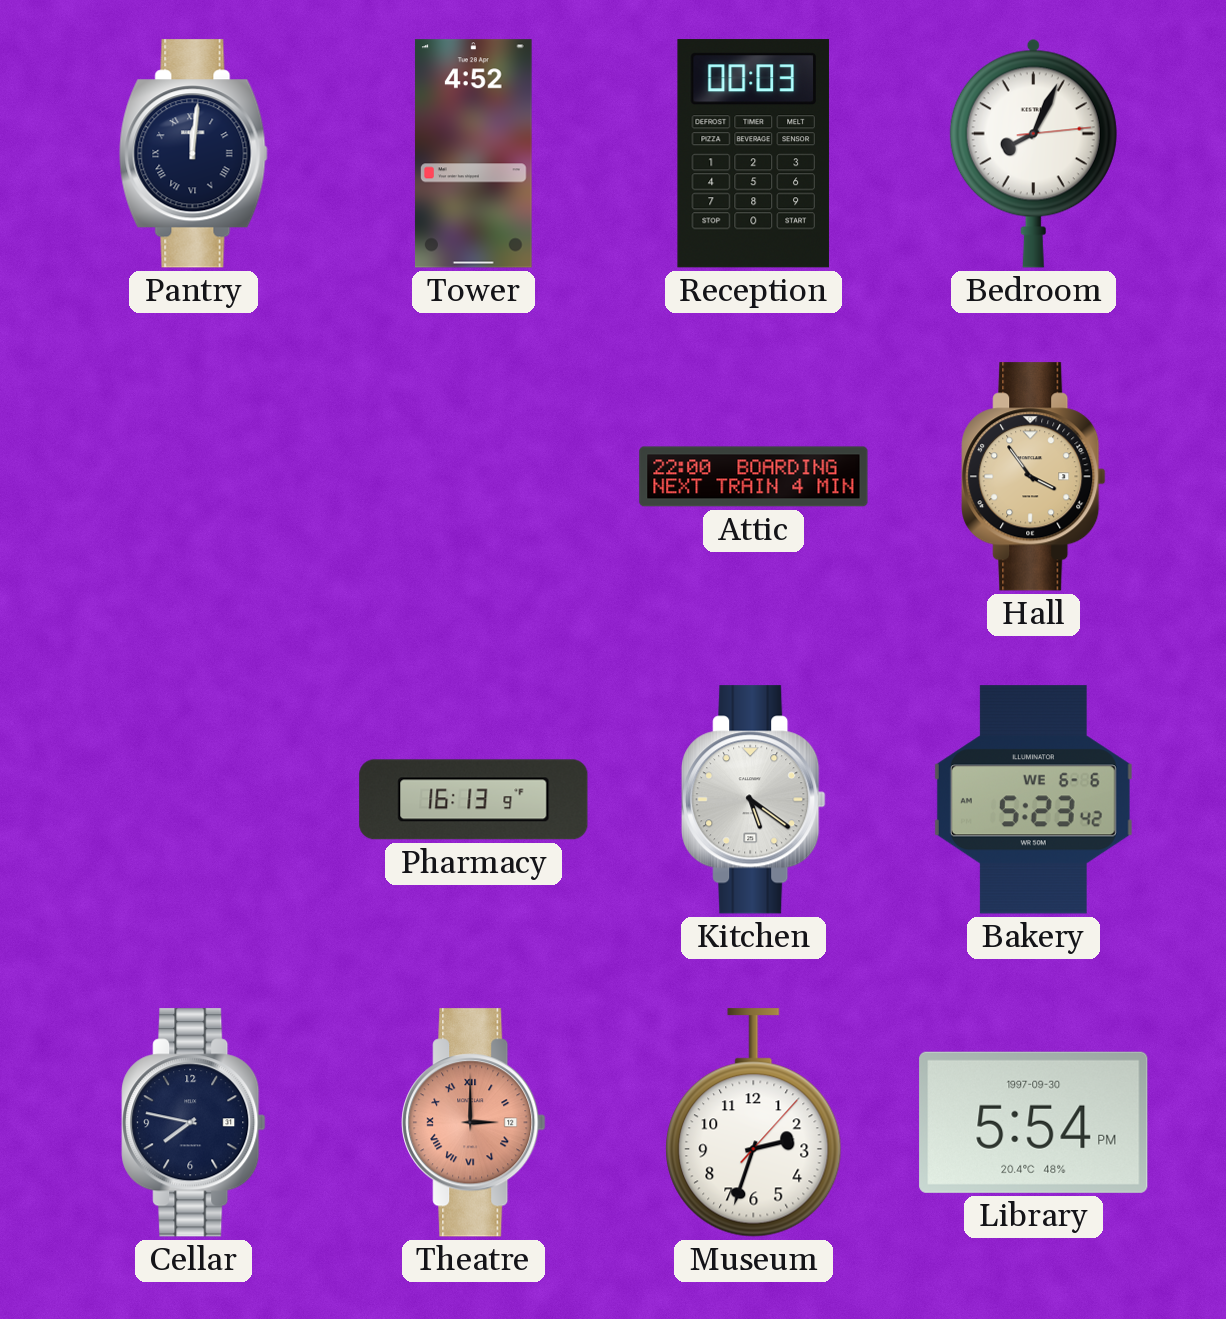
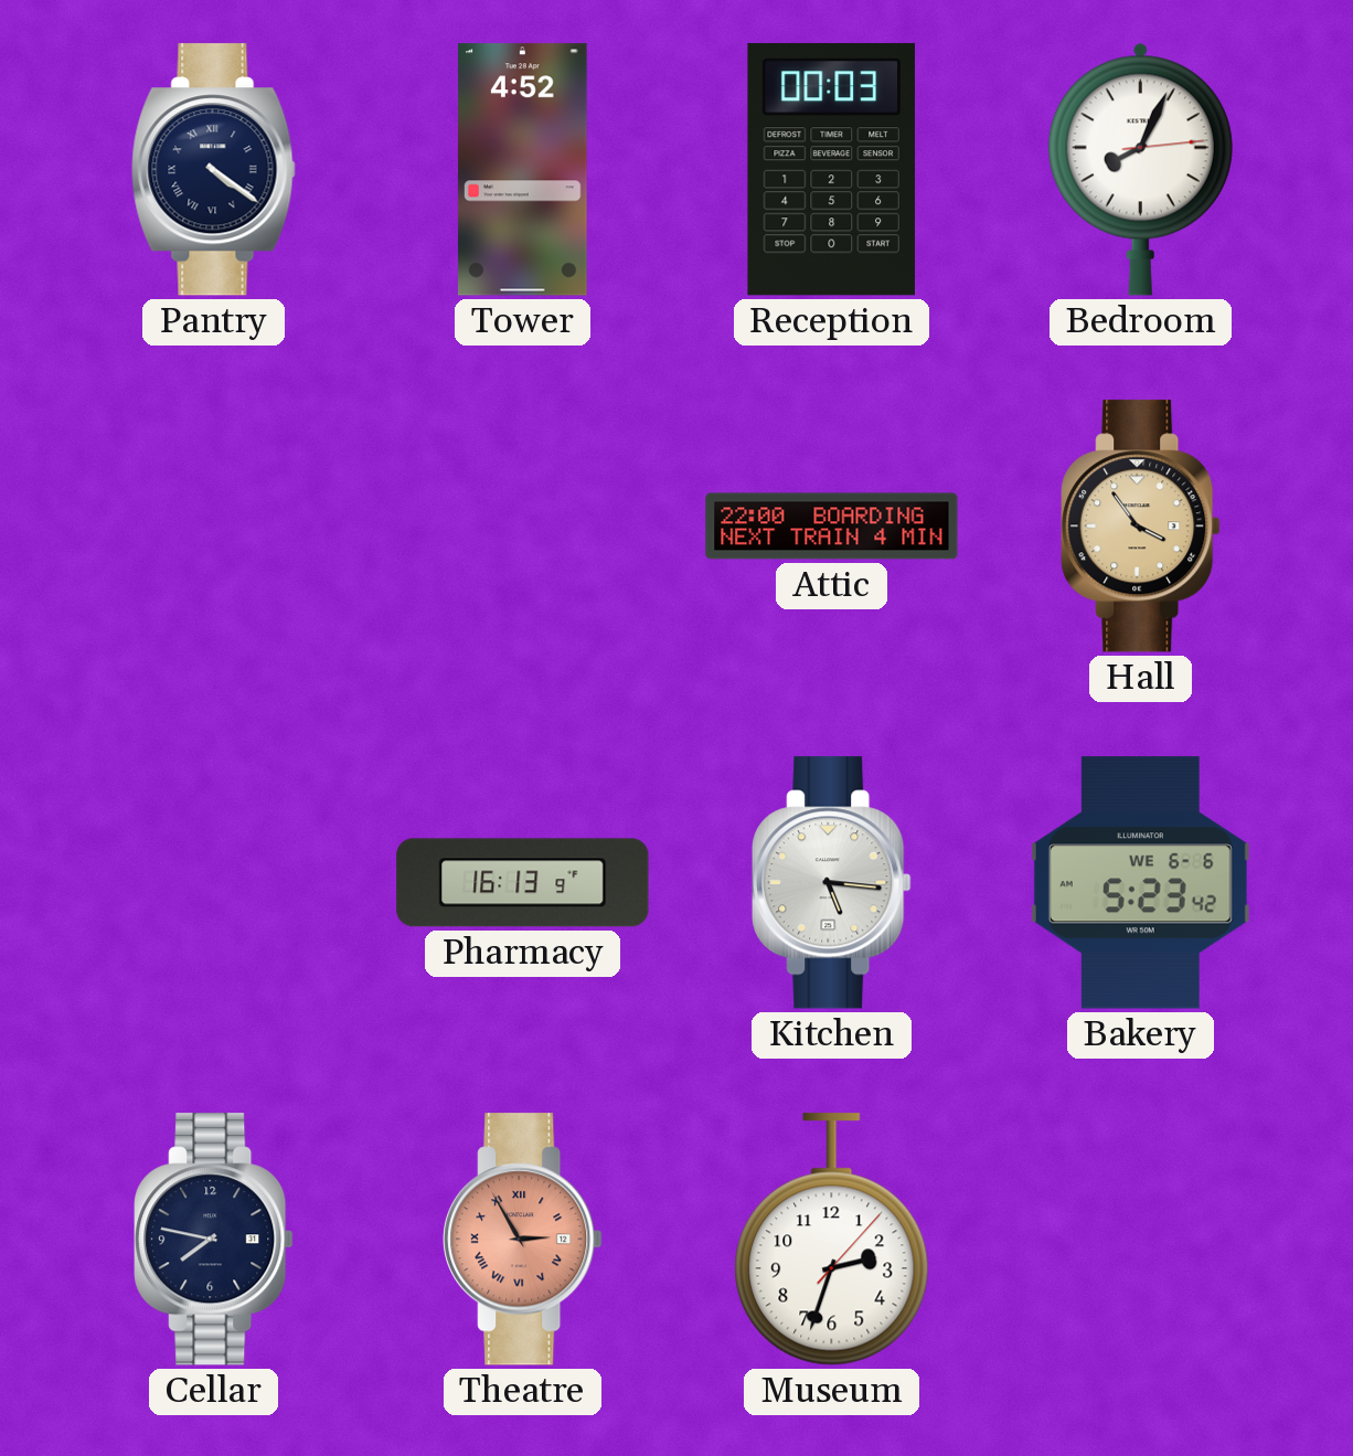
Pantry: 12:01 -> 4:21 (213, 170)
Kitchen: 5:21 -> 5:16 (832, 883)
Theatre: 3:00 -> 2:55 (523, 1240)
Library: 5:54 -> none (1034, 1122)
